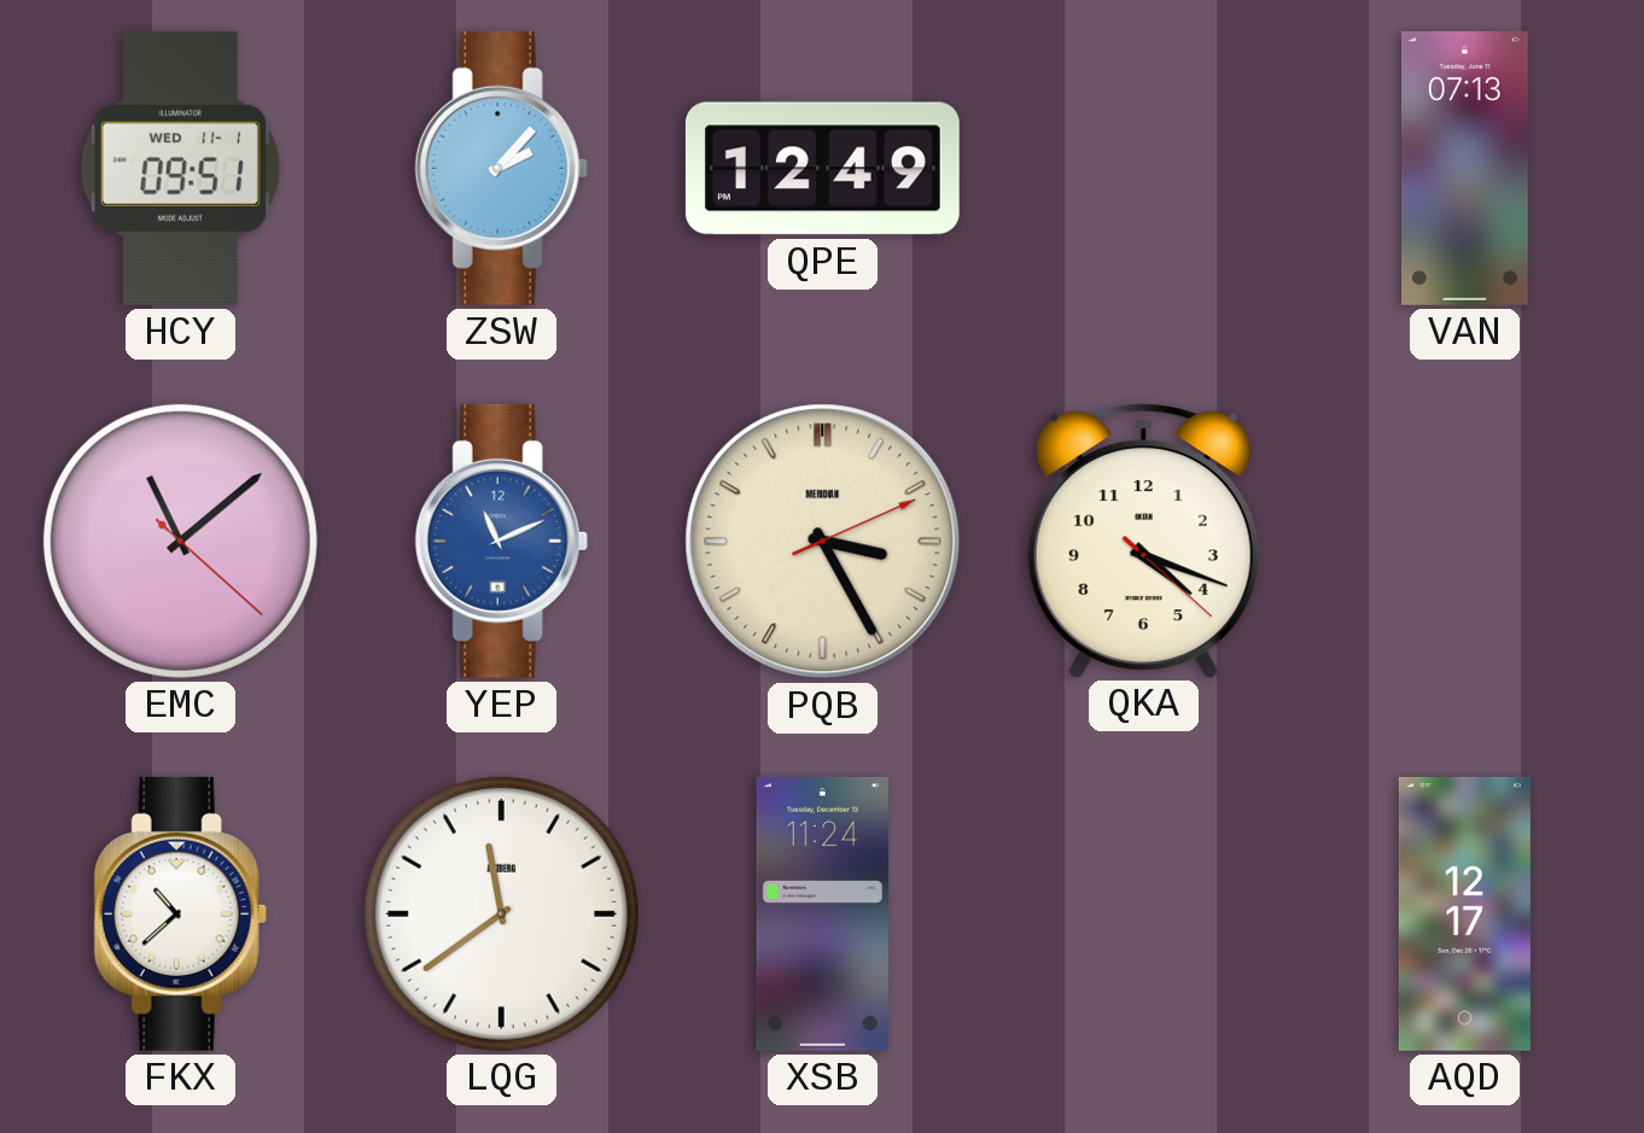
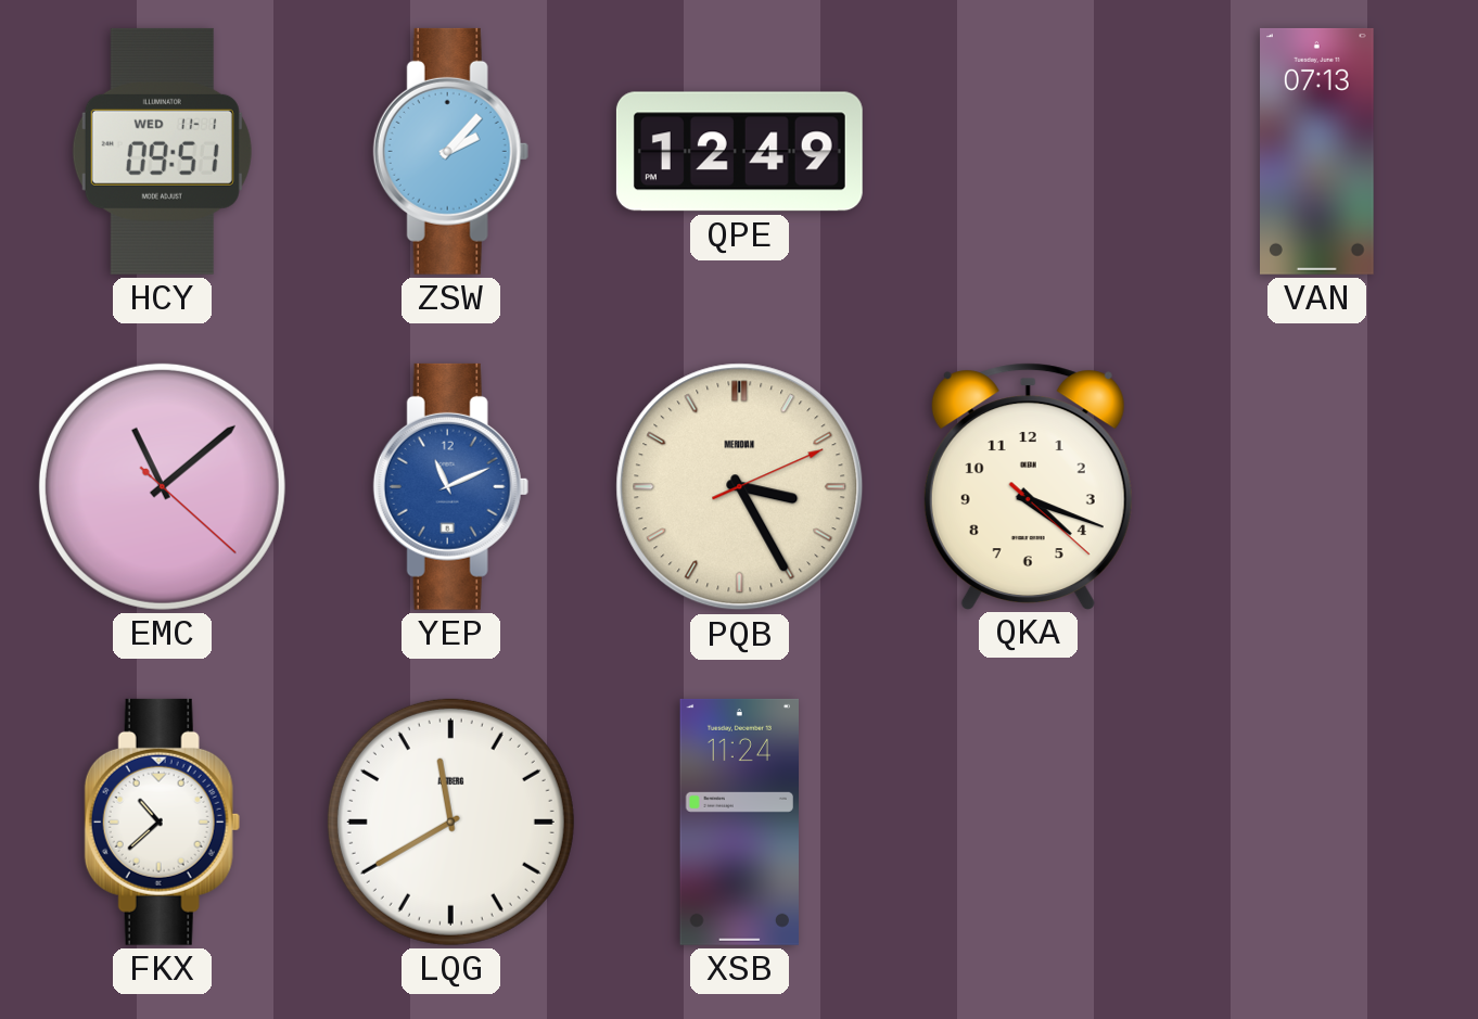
LQG: 11:39 -> 11:40 (450, 821)
AQD: 12:17 -> none (1464, 913)
